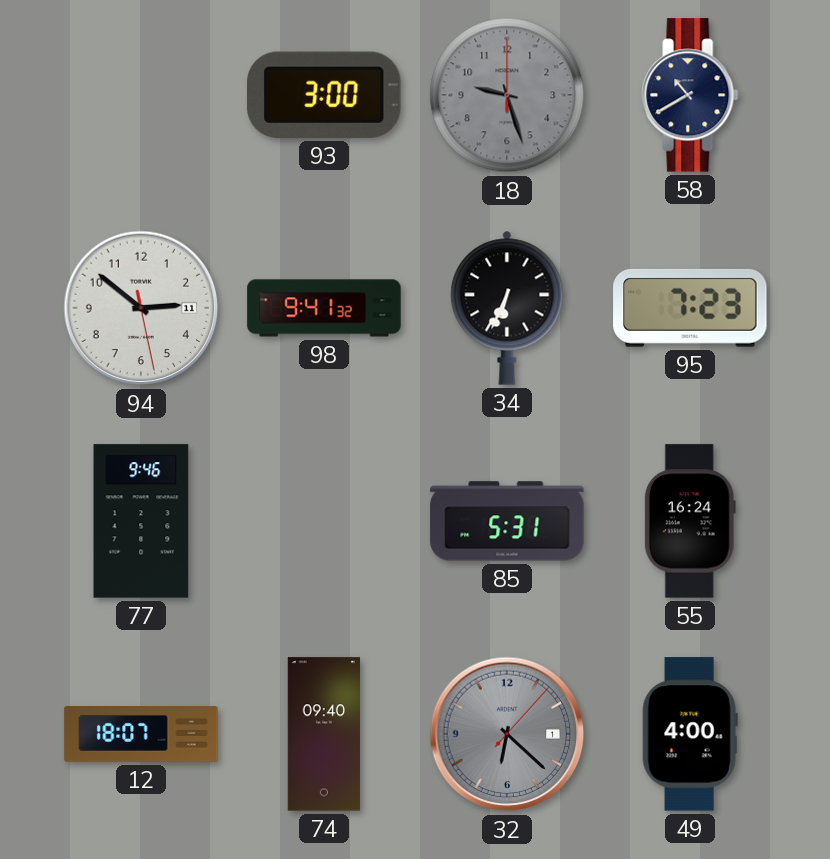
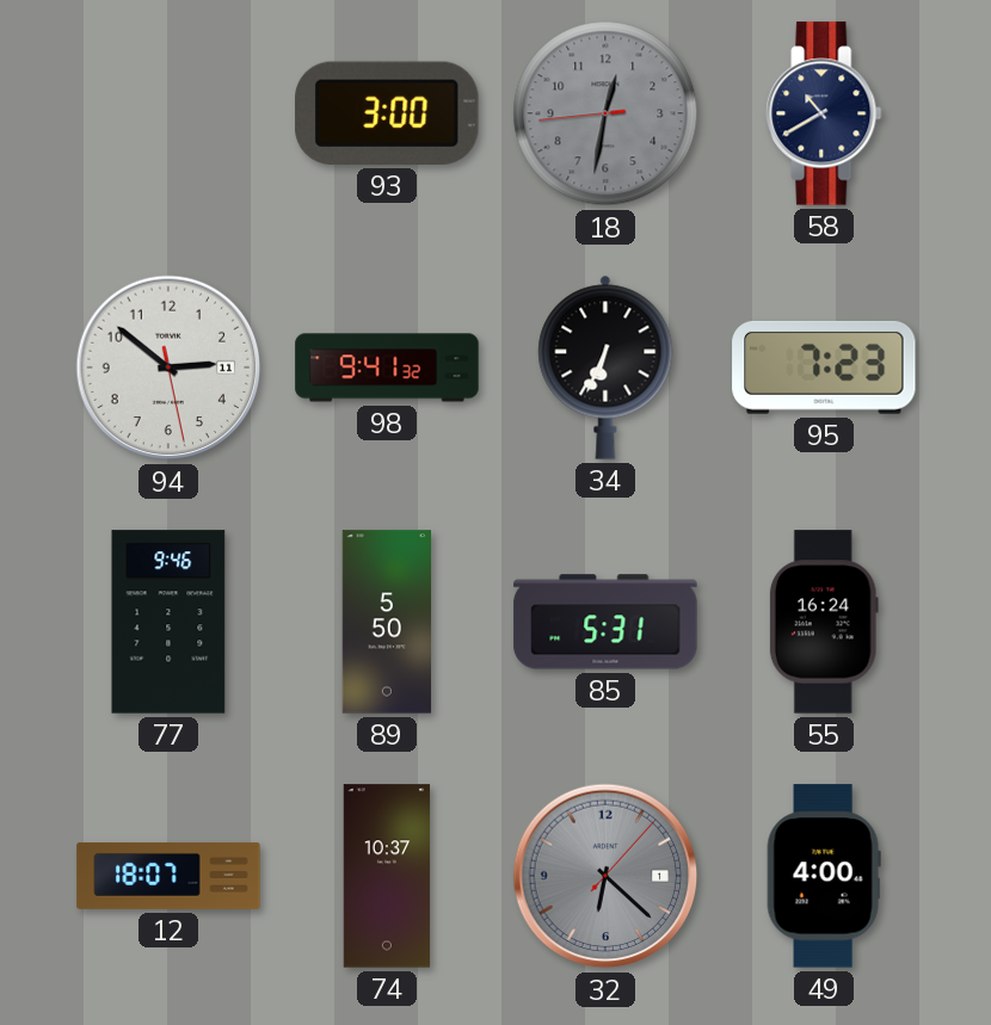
18: 9:27 -> 12:31 (605, 113)
89: none -> 5:50 (386, 622)
74: 09:40 -> 10:37 (387, 876)
